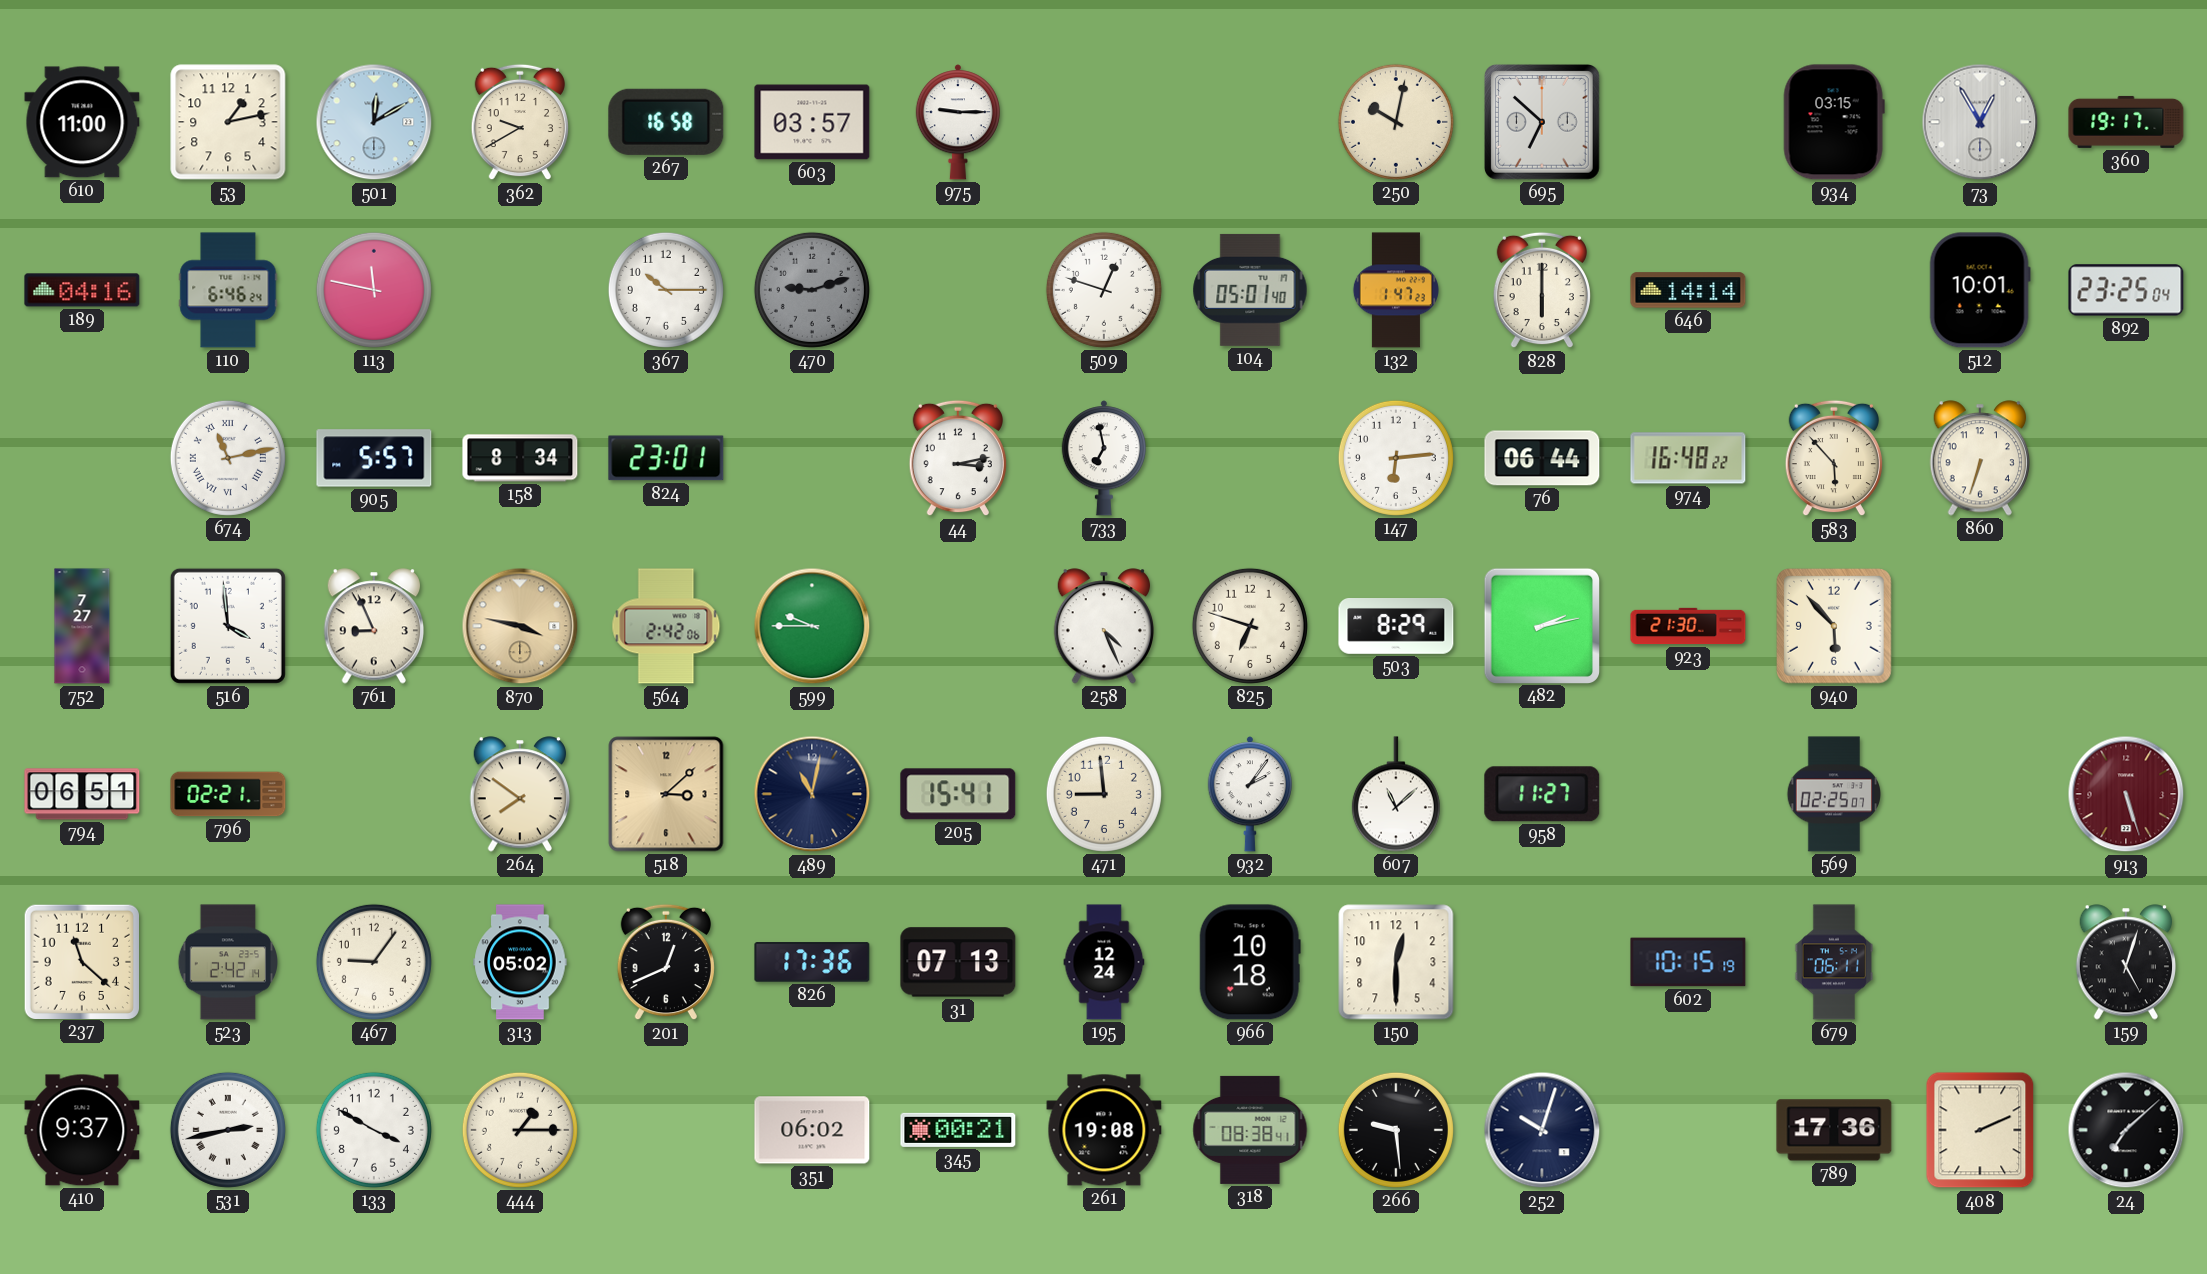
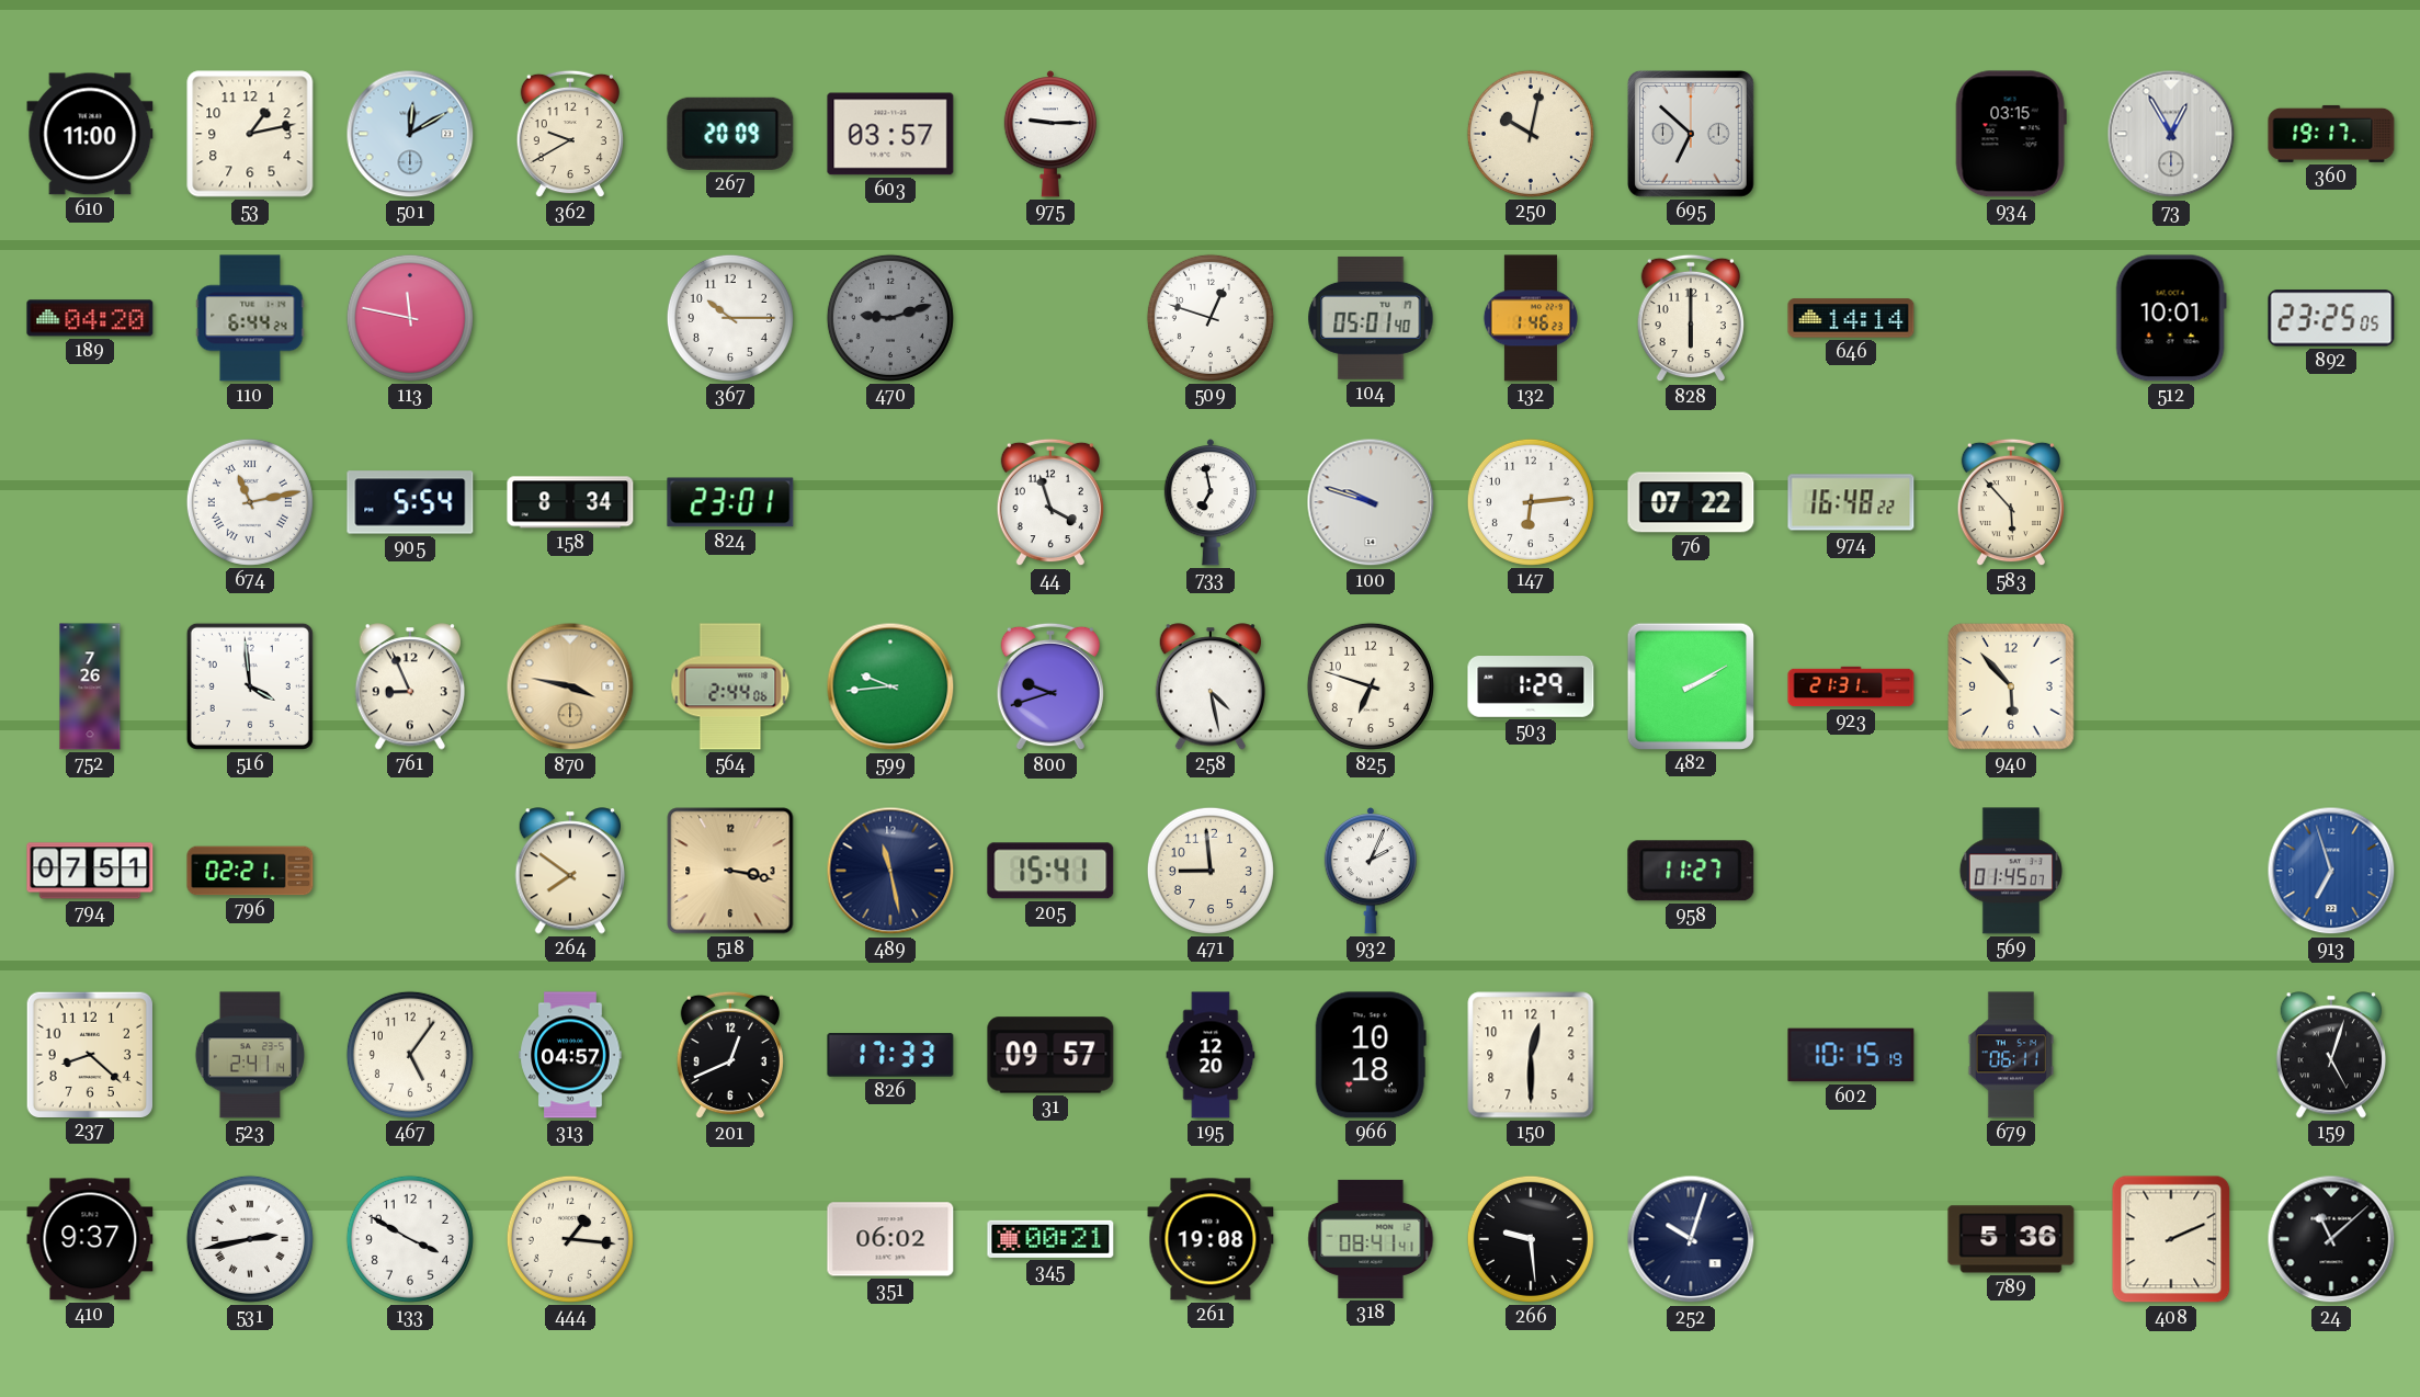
267: 16:58 -> 20:09 (730, 134)
189: 04:16 -> 04:20 (90, 318)
110: 6:46 -> 6:44 (250, 318)
132: 1:47 -> 1:46 (1531, 318)
892: 23:25:04 -> 23:25:05 (2331, 318)
905: 5:57 -> 5:54 (410, 502)
44: 3:13 -> 3:57 (1050, 502)
100: none -> 9:48 (1371, 502)
76: 06:44 -> 07:22 (1691, 502)
860: 6:33 -> none (1979, 458)
752: 7:27 -> 7:26 (90, 686)
564: 2:42 -> 2:44 (730, 686)
599: 9:45 -> 9:44 (890, 686)
800: none -> 9:42 (1050, 686)
258: 4:26 -> 4:28 (1209, 686)
503: 8:29 -> 1:29 (1531, 688)
482: 2:13 -> 2:10 (1690, 685)
923: 21:30 -> 21:31 (1851, 686)
794: 06:51 -> 07:51 (90, 871)
518: 3:08 -> 3:17 (730, 871)
489: 11:02 -> 11:28 (890, 871)
932: 2:06 -> 2:04 (1371, 871)
607: 11:08 -> none (1396, 794)
569: 02:25 -> 01:45 (2010, 871)
913: 5:27 -> 6:57 (2331, 871)
913 dial: burgundy -> blue (2331, 871)
237: 11:22 -> 8:22 (89, 1054)
523: 2:42 -> 2:41 (250, 1055)
467: 9:06 -> 5:06 (410, 1055)
313: 05:02 -> 04:57 (570, 1055)
826: 17:36 -> 17:33 (890, 1055)
31: 07:13 -> 09:57 (1050, 1055)
195: 12:24 -> 12:20 (1211, 1055)
444: 1:15 -> 1:16 (570, 1239)
318: 08:38 -> 08:41 (1371, 1239)
789: 17:36 -> 5:36 (2011, 1239)
24: 7:08 -> 11:08 (2331, 1239)
